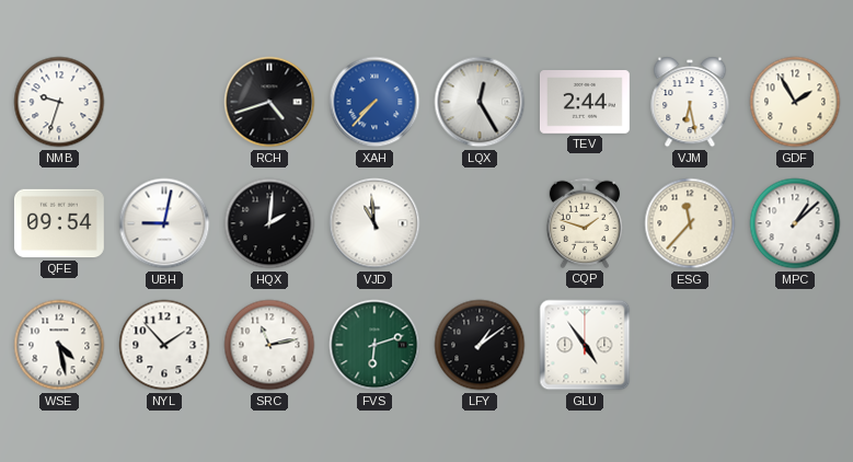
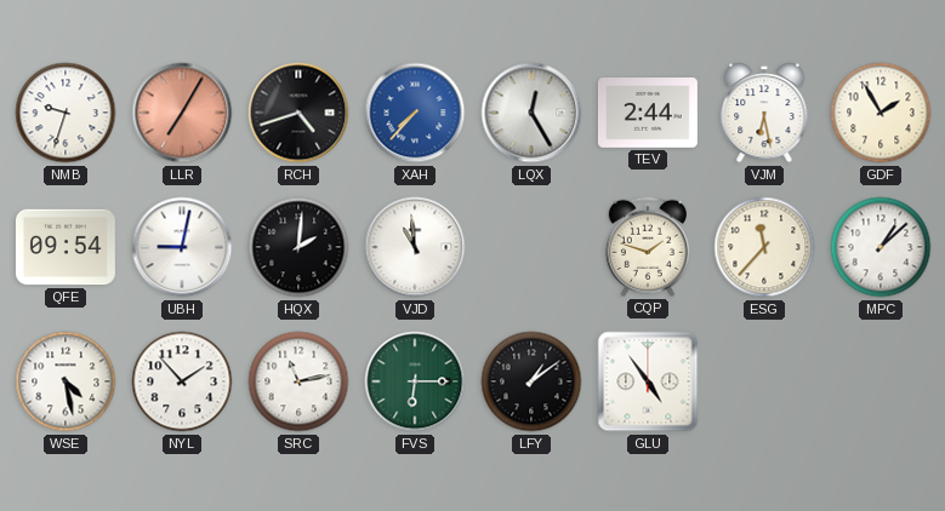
LLR: none -> 7:05 (182, 113)
FVS: 6:12 -> 6:15 (415, 381)
